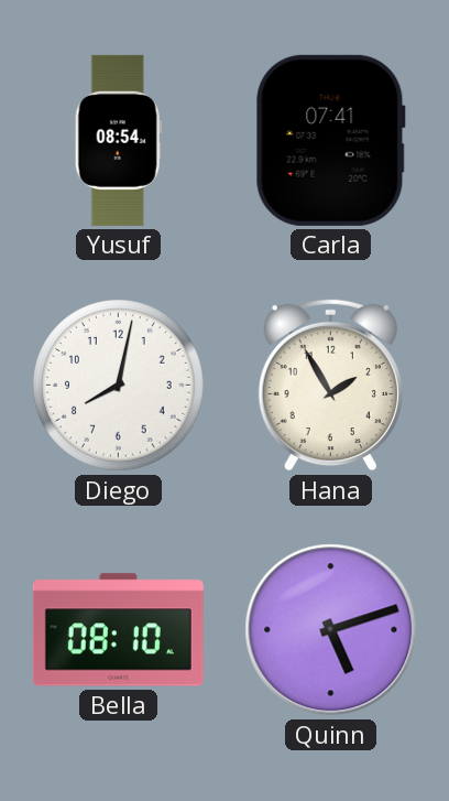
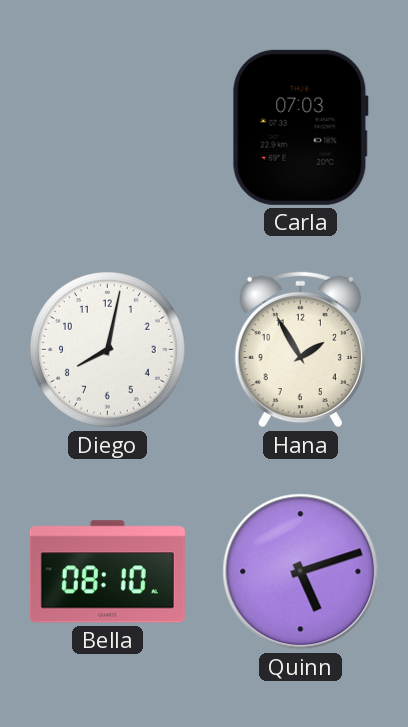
Yusuf: 08:54 -> none (118, 140)
Carla: 07:41 -> 07:03 (300, 127)
